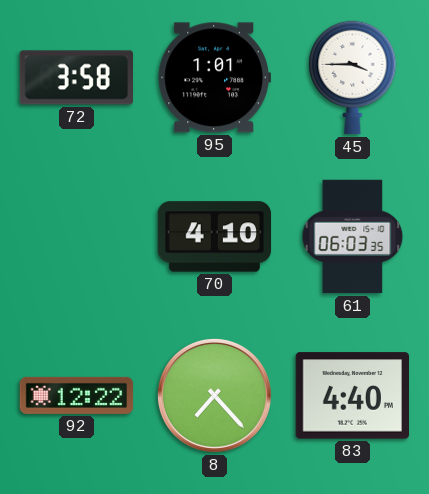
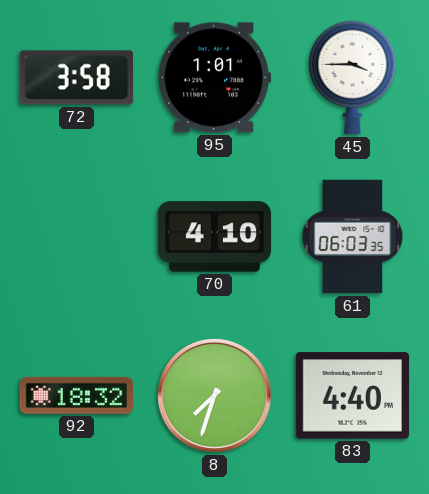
92: 12:22 -> 18:32 (77, 395)
8: 7:23 -> 7:33 (214, 395)
